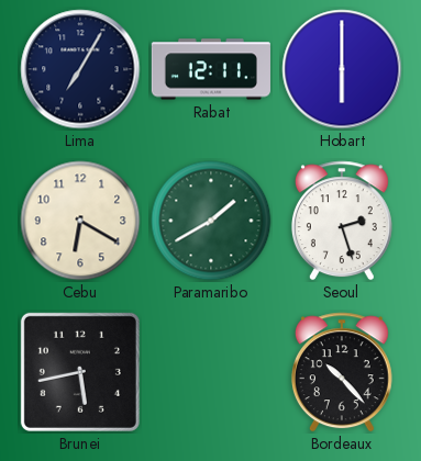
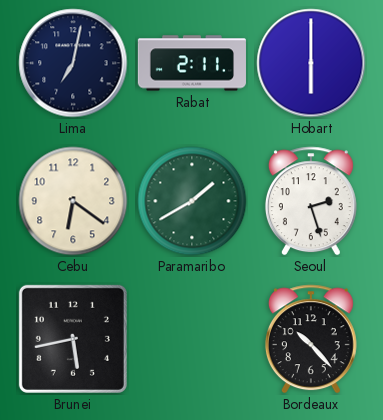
Lima: 7:05 -> 7:02 (73, 63)
Rabat: 12:11 -> 2:11 (192, 63)
Cebu: 6:20 -> 6:21 (73, 201)
